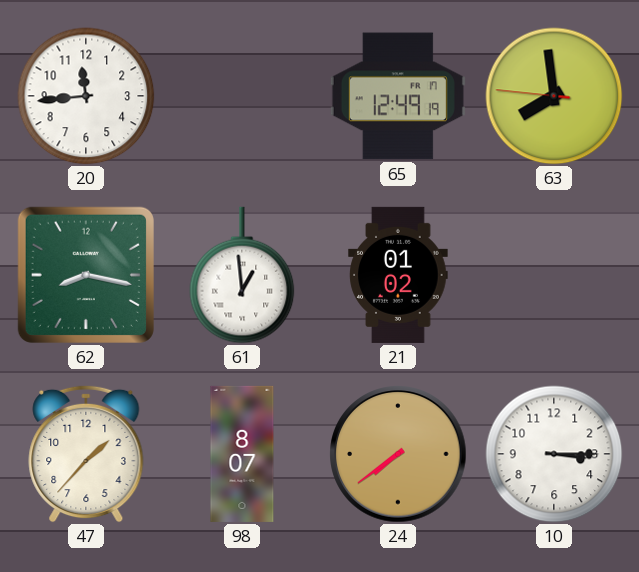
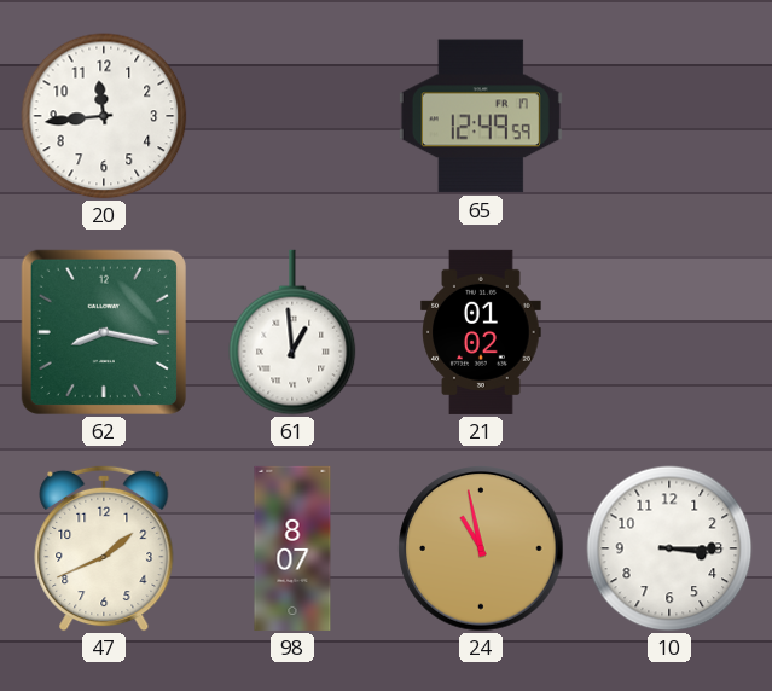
65: 12:49:19 -> 12:49:59 (481, 116)
63: 7:58 -> none (554, 96)
47: 1:37 -> 1:41 (104, 548)
24: 7:39 -> 10:58 (481, 548)
